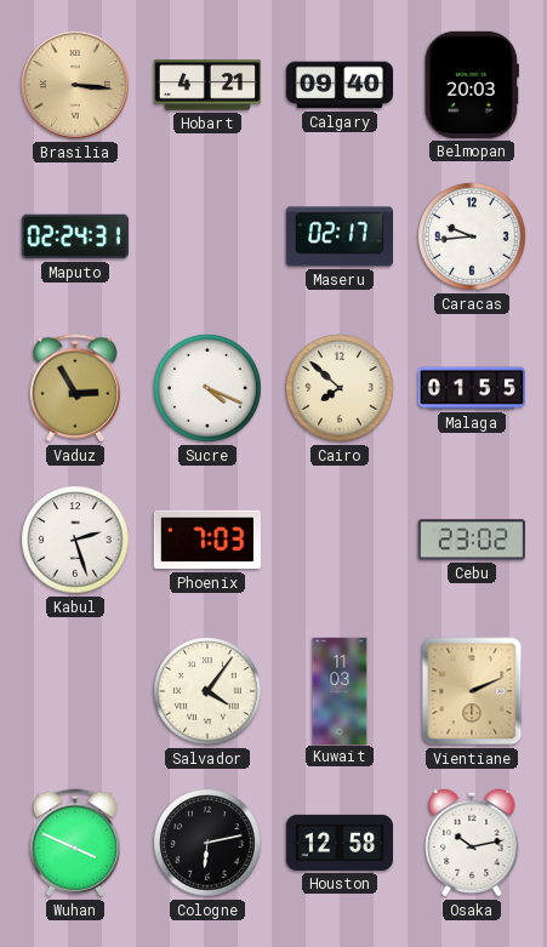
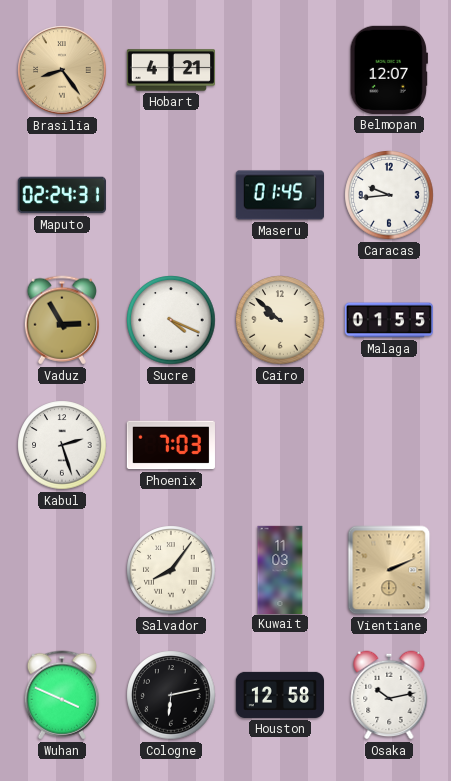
Brasilia: 3:16 -> 8:24 (62, 70)
Calgary: 09:40 -> none (338, 85)
Belmopan: 20:03 -> 12:07 (389, 70)
Maseru: 02:17 -> 01:45 (279, 195)
Cairo: 7:52 -> 9:52 (280, 320)
Cebu: 23:02 -> none (472, 540)
Salvador: 4:06 -> 8:06 (171, 570)
